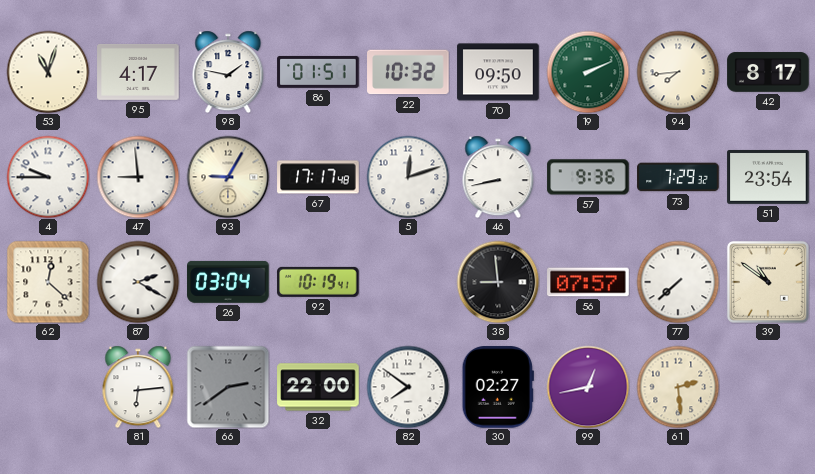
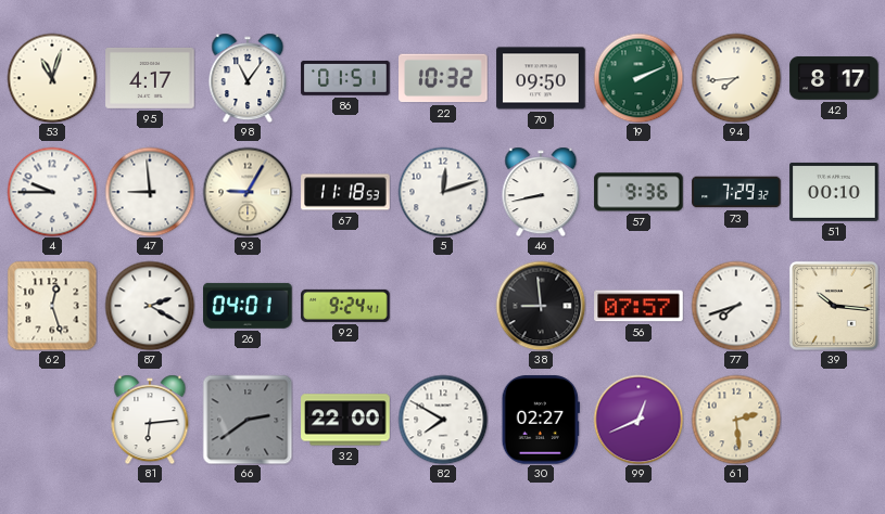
98: 1:47 -> 11:06 (248, 78)
67: 17:17 -> 11:18 (345, 192)
51: 23:54 -> 00:10 (834, 192)
62: 12:22 -> 12:27 (52, 306)
26: 03:04 -> 04:01 (248, 306)
92: 10:19 -> 9:24 (345, 306)
77: 7:38 -> 7:42 (736, 306)
39: 10:51 -> 10:16 (834, 306)
82: 7:51 -> 7:50 (443, 420)
99: 12:43 -> 12:41 (639, 420)
